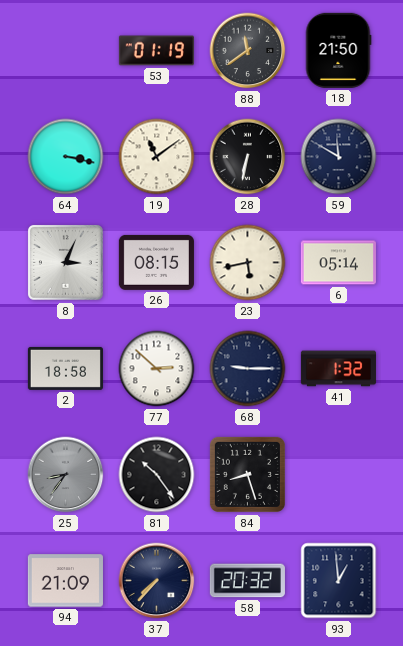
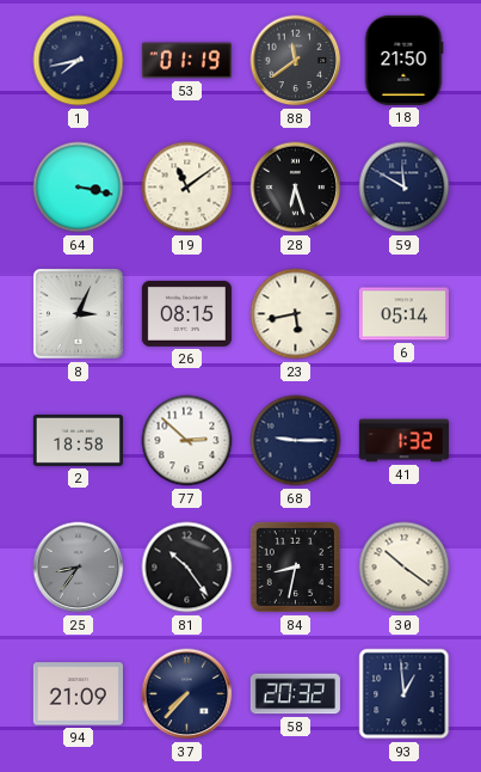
1: none -> 7:43 (79, 61)
28: 6:32 -> 6:27 (296, 188)
84: 8:27 -> 8:32 (295, 566)
30: none -> 10:21 (405, 568)
